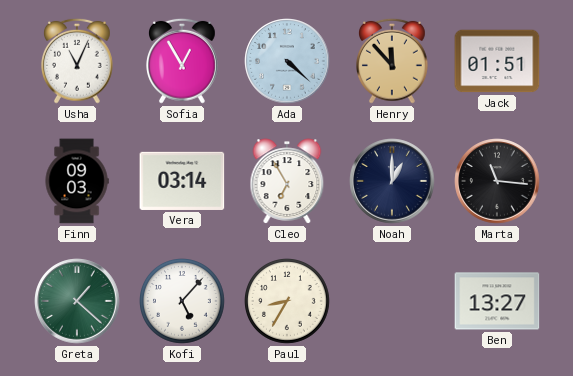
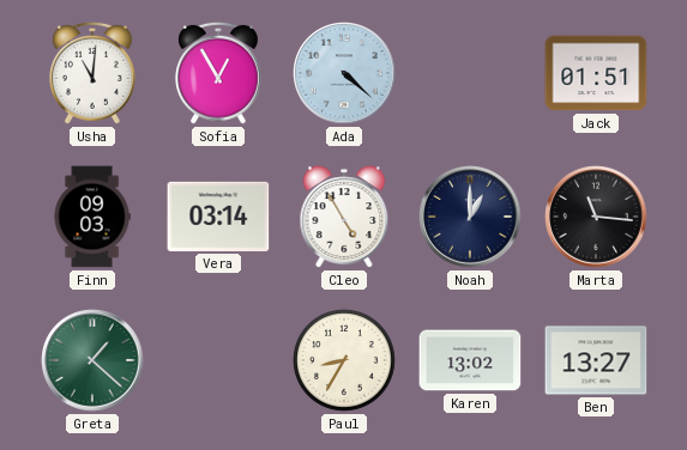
Usha: 11:04 -> 11:01 (94, 73)
Henry: 11:53 -> none (393, 61)
Cleo: 6:55 -> 4:55 (344, 217)
Kofi: 5:07 -> none (183, 302)
Karen: none -> 13:02 (470, 360)
